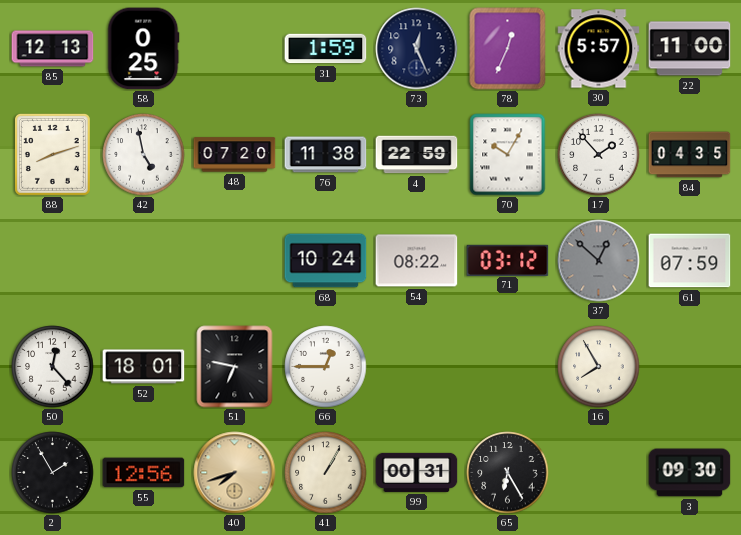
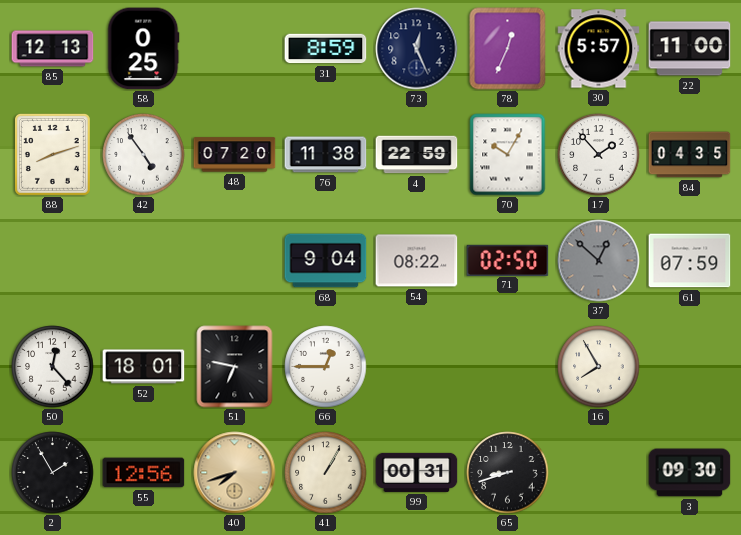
31: 1:59 -> 8:59 (326, 49)
42: 4:58 -> 4:54 (144, 155)
68: 10:24 -> 9:04 (326, 261)
71: 03:12 -> 02:50 (508, 260)
65: 6:25 -> 8:42 (508, 473)
